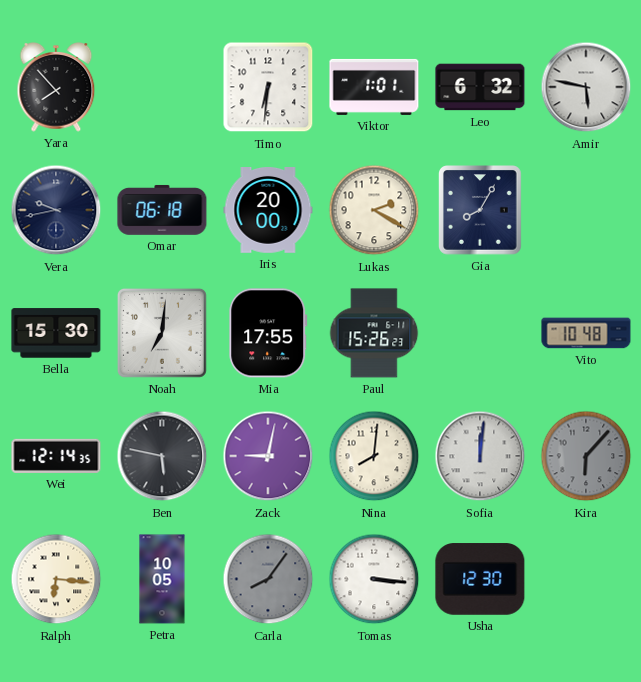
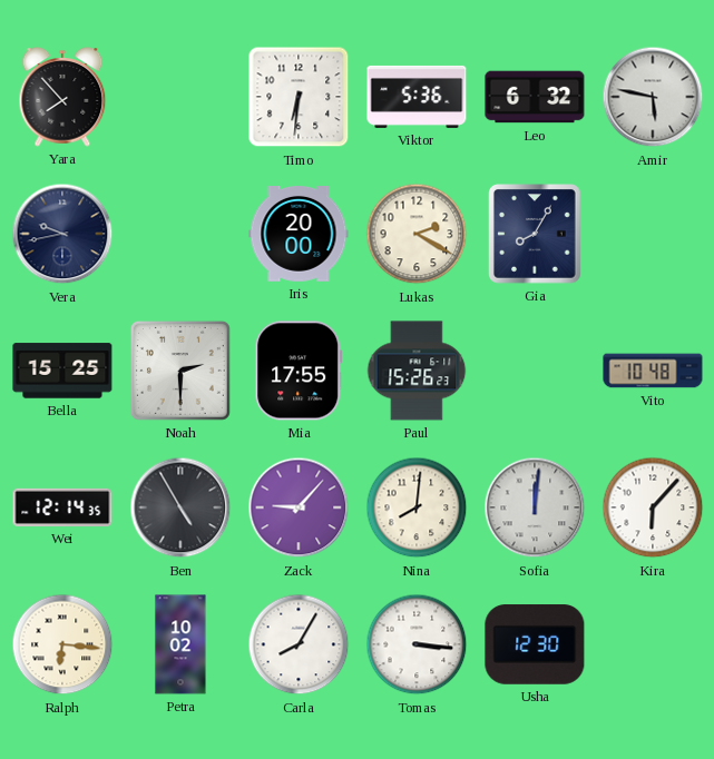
Viktor: 1:01 -> 5:36 (417, 97)
Omar: 06:18 -> none (162, 210)
Bella: 15:30 -> 15:25 (62, 371)
Noah: 7:01 -> 2:30 (180, 371)
Ben: 5:47 -> 4:55 (180, 507)
Zack: 9:02 -> 9:07 (299, 507)
Kira dial: grey -> white (653, 507)
Petra: 10:05 -> 10:02 (180, 644)
Carla: 8:06 -> 8:05 (299, 644)
Carla dial: grey -> white (299, 644)
